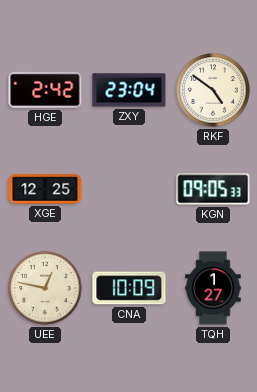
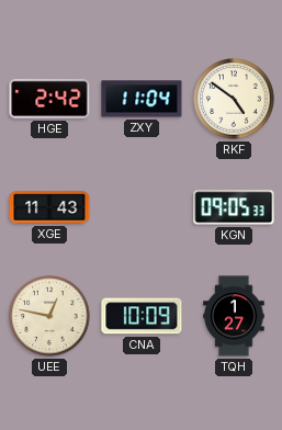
ZXY: 23:04 -> 11:04 (142, 99)
XGE: 12:25 -> 11:43 (49, 207)
